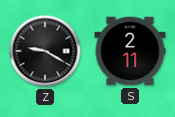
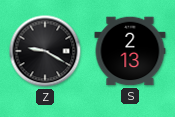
S: 2:11 -> 2:13 (130, 51)
